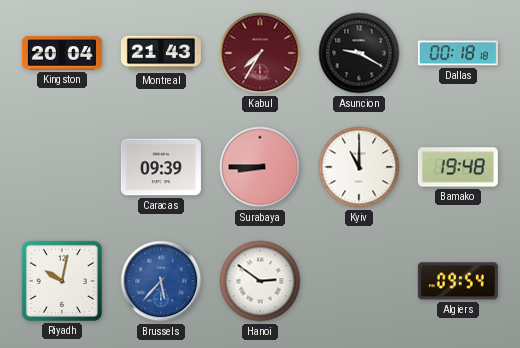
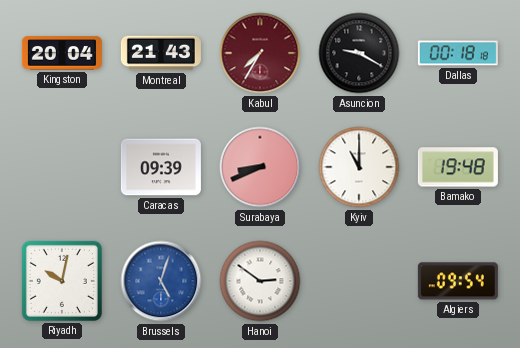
Surabaya: 8:45 -> 8:41 (260, 167)
Brussels: 5:37 -> 5:03 (161, 281)
